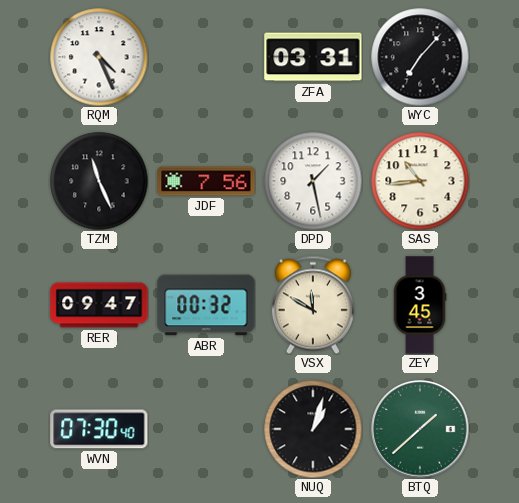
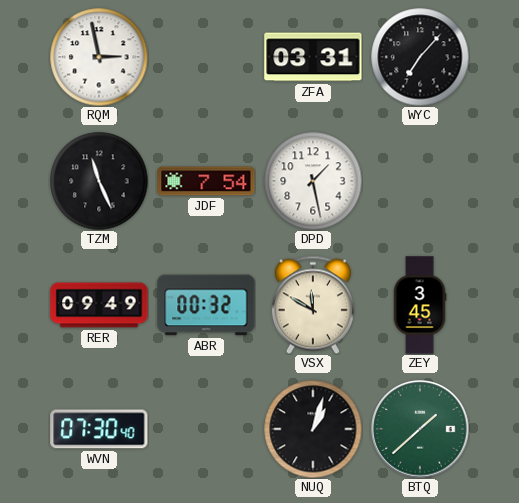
RQM: 4:26 -> 2:58 (99, 57)
JDF: 7:56 -> 7:54 (206, 181)
SAS: 10:44 -> none (420, 181)
RER: 09:47 -> 09:49 (99, 305)
